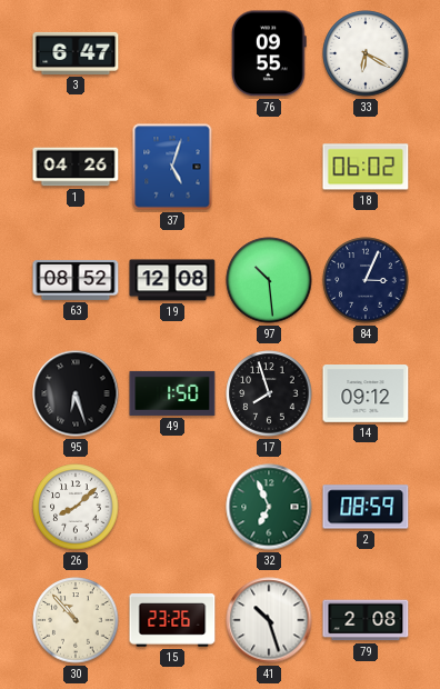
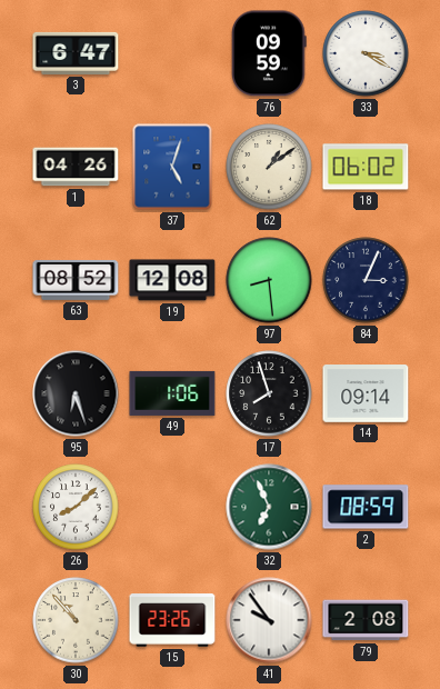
76: 09:55 -> 09:59 (270, 53)
33: 6:20 -> 3:20 (366, 53)
62: none -> 1:09 (269, 167)
97: 10:29 -> 8:29 (269, 280)
49: 1:50 -> 1:06 (172, 393)
14: 09:12 -> 09:14 (366, 395)
41: 10:27 -> 9:54 (269, 620)
